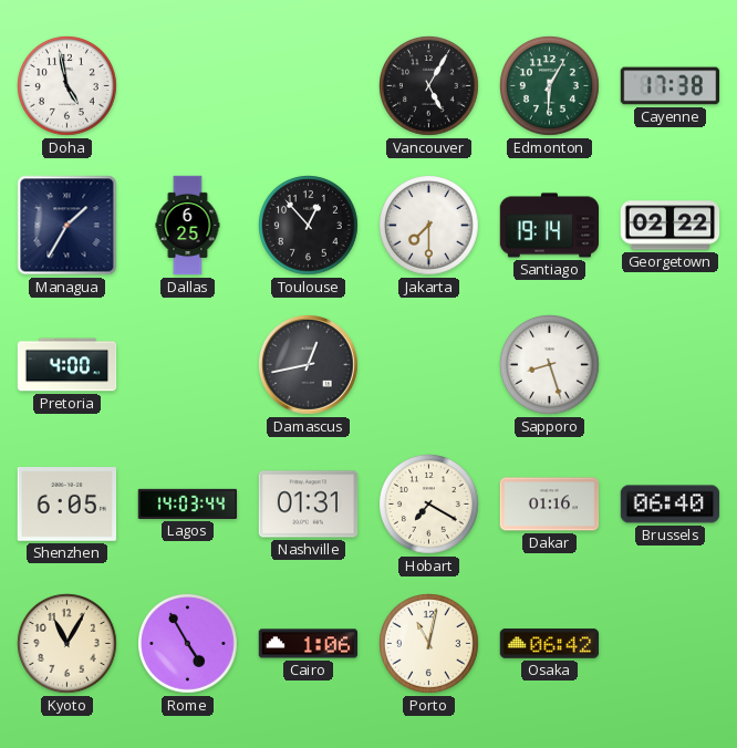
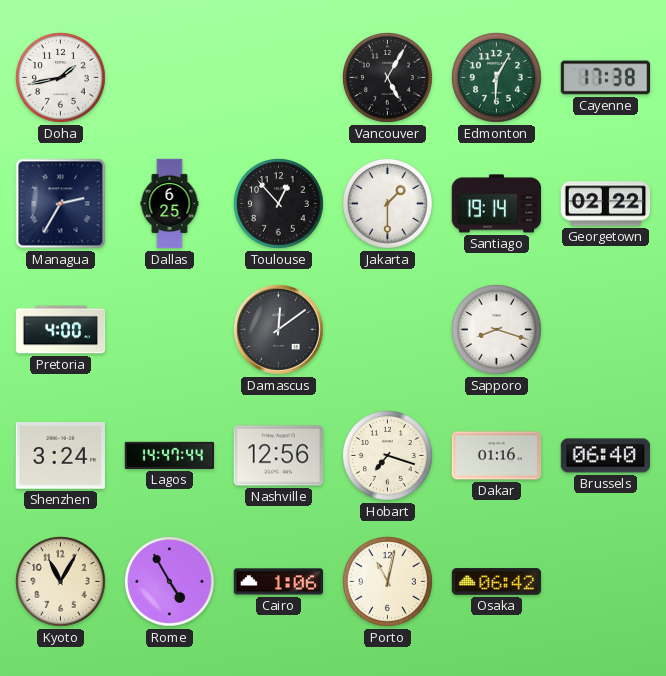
Doha: 4:58 -> 1:43 (61, 78)
Managua: 1:35 -> 2:35 (61, 204)
Jakarta: 7:30 -> 1:30 (388, 204)
Damascus: 12:43 -> 12:09 (279, 330)
Sapporo: 8:27 -> 8:18 (497, 330)
Shenzhen: 6:05 -> 3:24 (60, 456)
Lagos: 14:03 -> 14:47 (170, 455)
Nashville: 01:31 -> 12:56 (279, 456)
Hobart: 7:20 -> 7:18 (388, 456)
